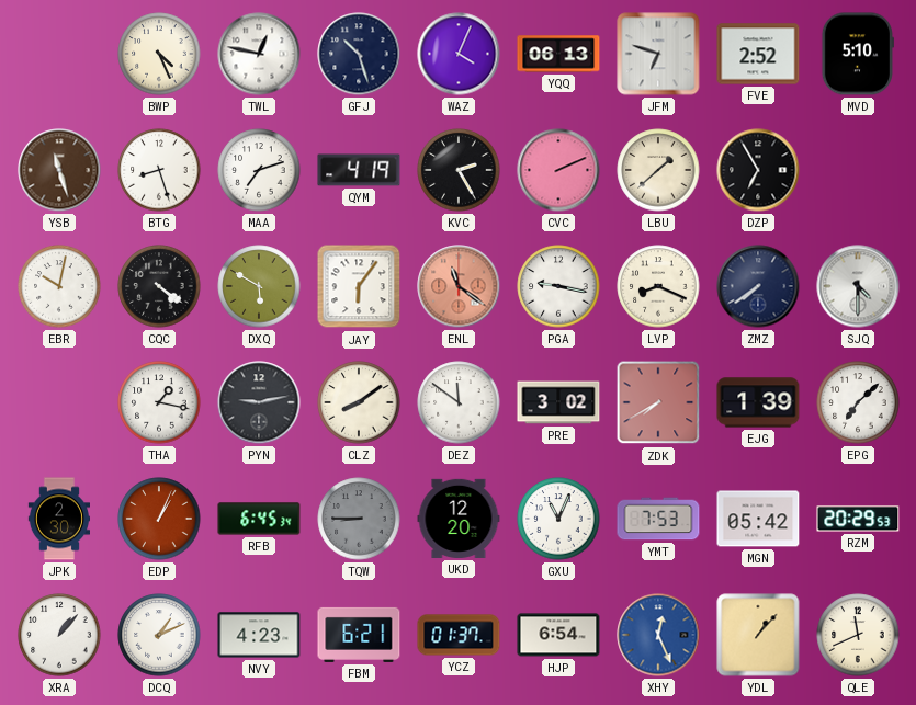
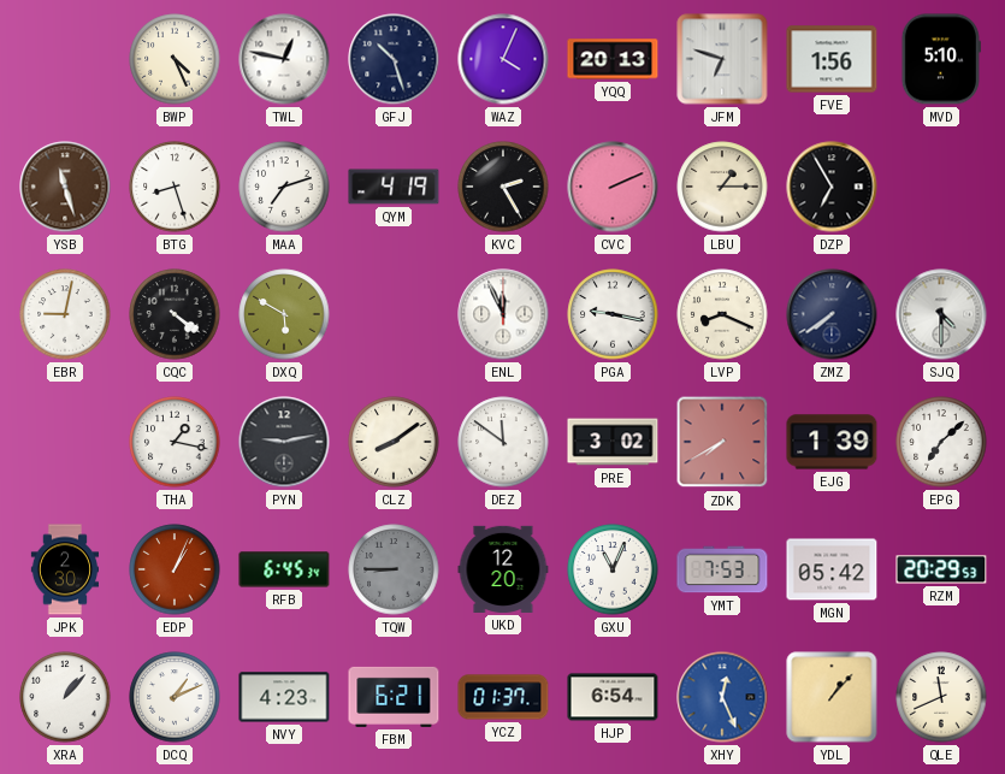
YQQ: 06:13 -> 20:13 (613, 59)
FVE: 2:52 -> 1:56 (832, 59)
LBU: 1:38 -> 1:15 (722, 187)
EBR: 10:02 -> 9:02 (65, 314)
JAY: 6:06 -> none (359, 286)
ENL: 11:21 -> 11:56 (503, 314)
ENL dial: salmon -> white (503, 314)
